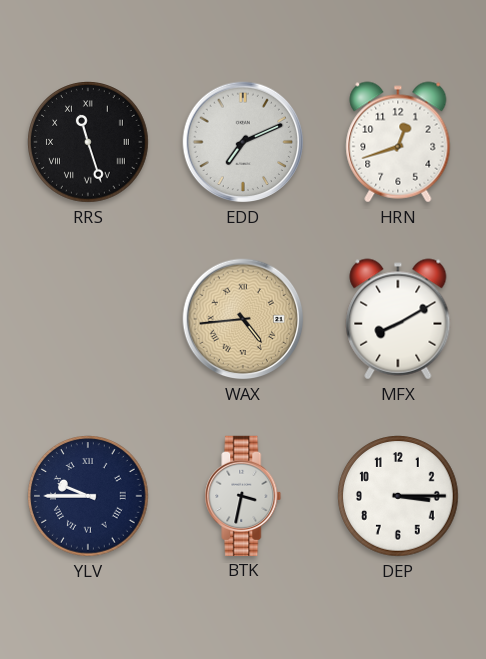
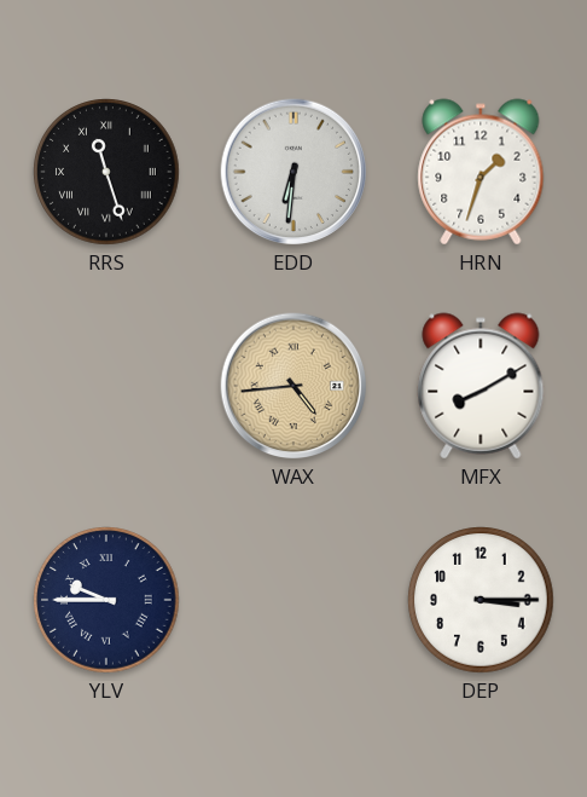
EDD: 7:11 -> 6:31 (293, 172)
HRN: 12:42 -> 1:33 (481, 172)
BTK: 3:32 -> none (243, 496)
